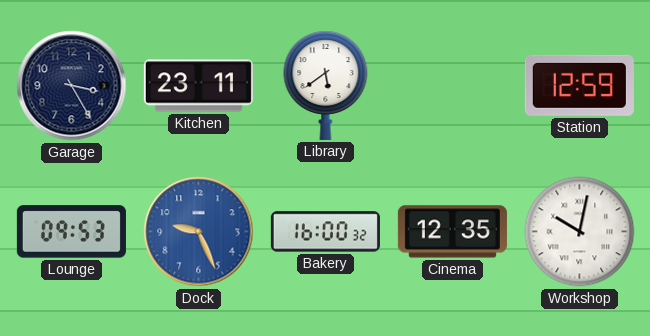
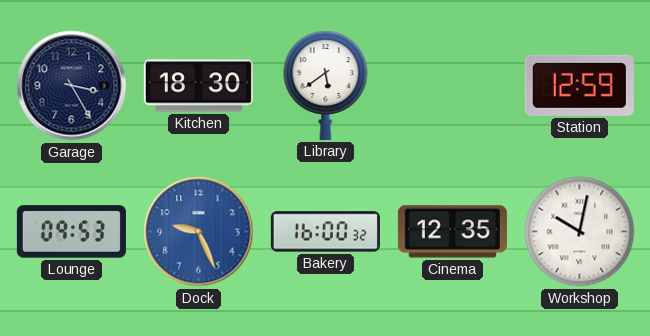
Kitchen: 23:11 -> 18:30 (198, 86)
